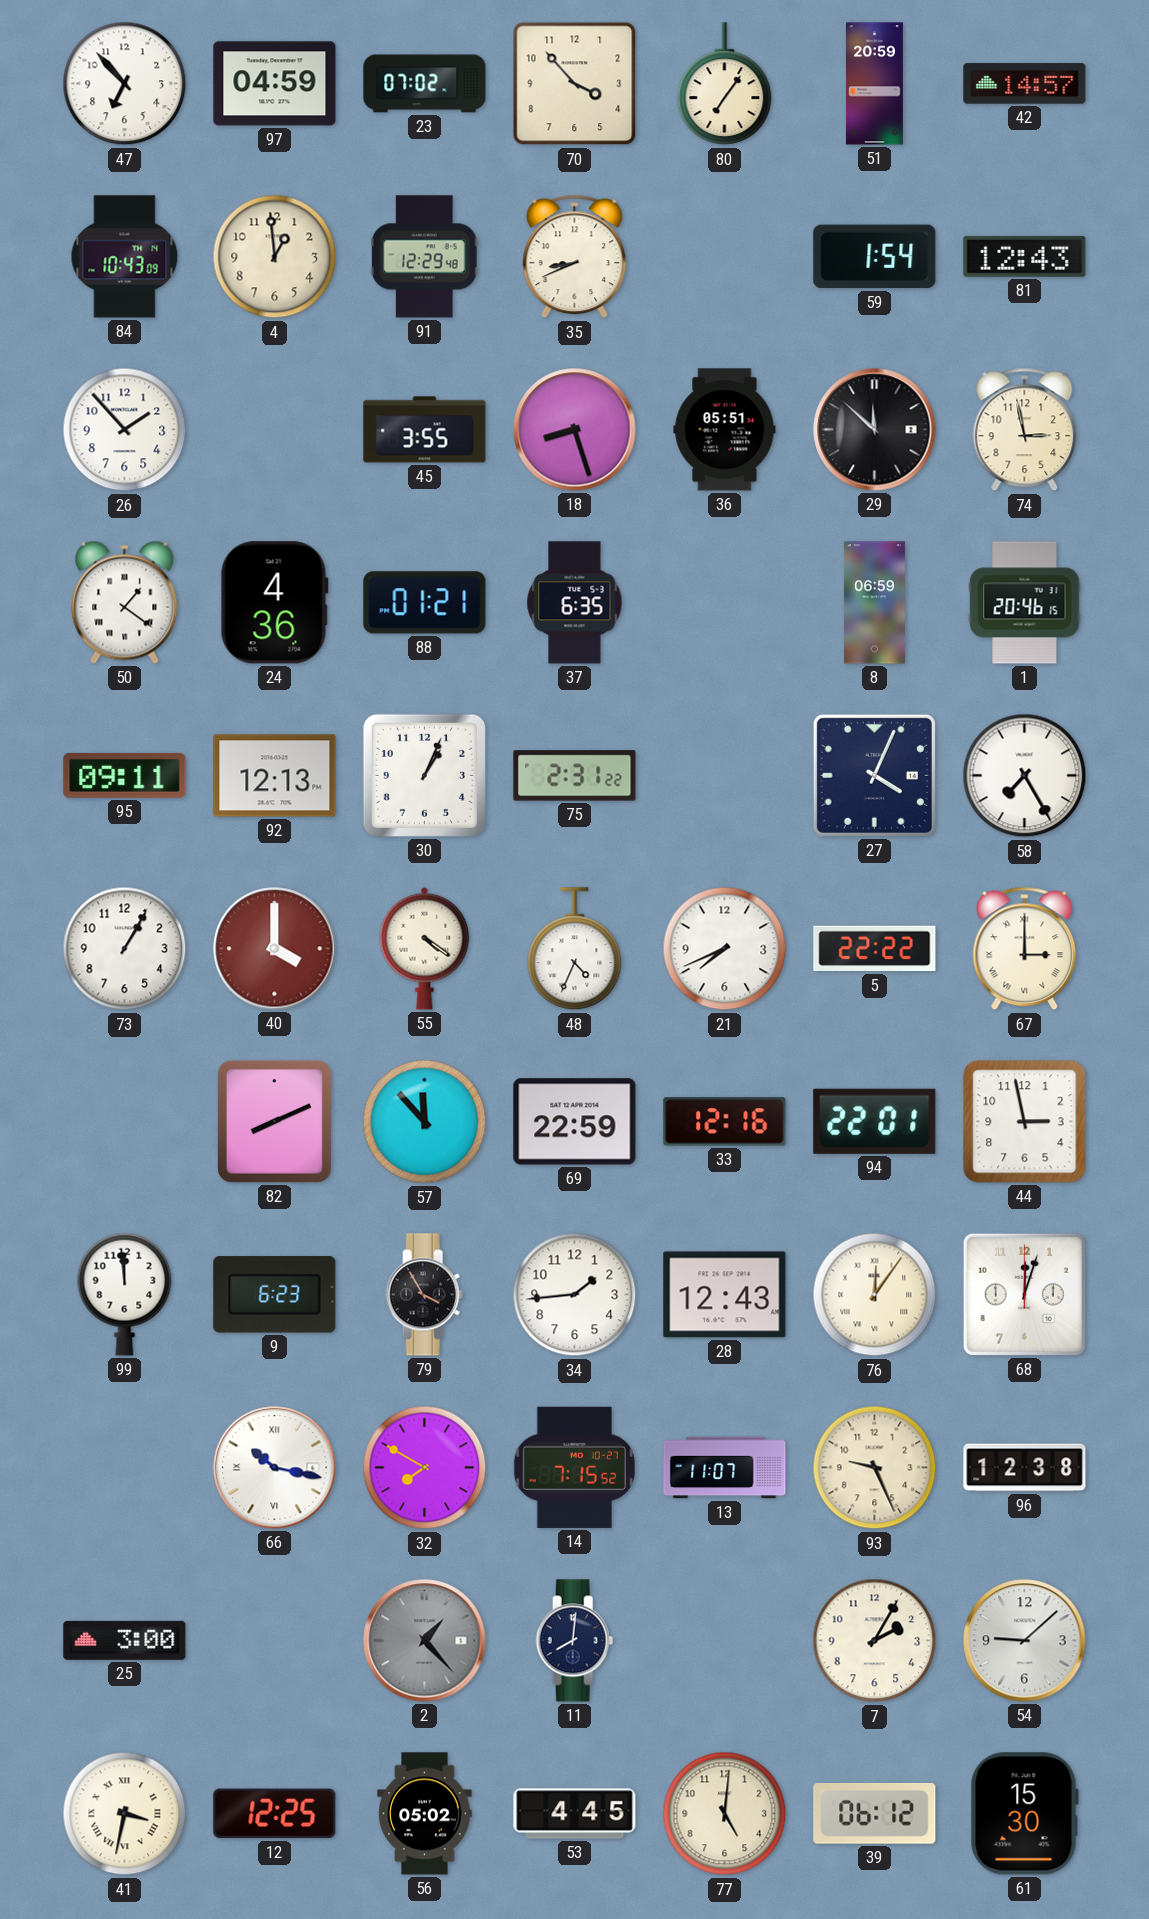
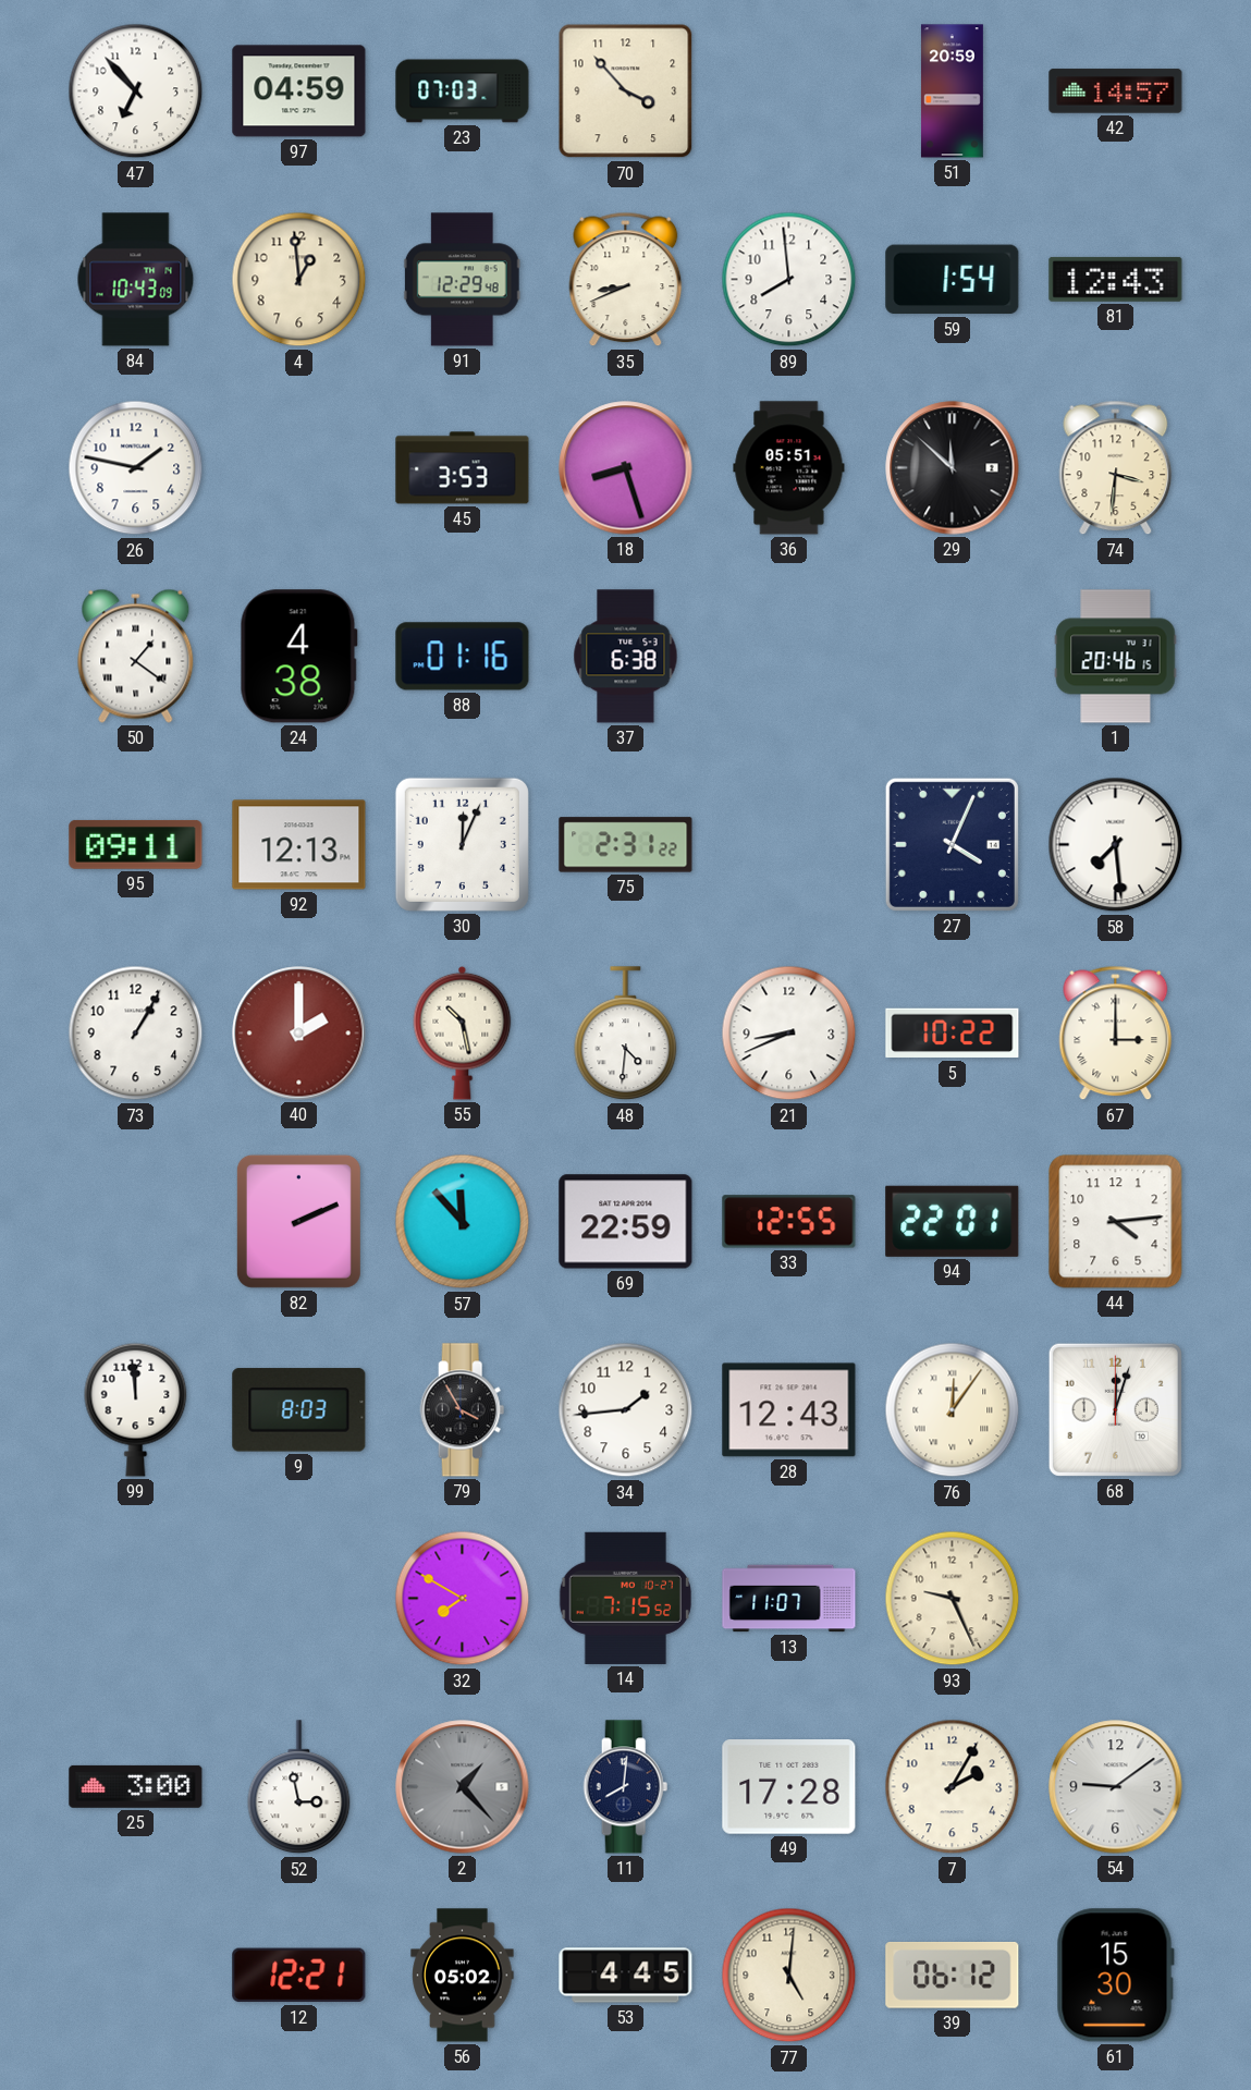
23: 07:02 -> 07:03 (463, 91)
80: 7:06 -> none (725, 84)
89: none -> 7:59 (789, 280)
26: 1:53 -> 1:47 (136, 468)
45: 3:55 -> 3:53 (463, 468)
74: 2:58 -> 3:31 (1116, 468)
24: 4:36 -> 4:38 (298, 657)
88: 01:21 -> 01:16 (463, 657)
37: 6:35 -> 6:38 (626, 657)
8: 06:59 -> none (874, 603)
30: 1:04 -> 12:04 (462, 844)
58: 7:25 -> 7:29 (1116, 845)
40: 4:00 -> 2:00 (299, 1034)
55: 4:21 -> 10:28 (463, 1032)
48: 4:34 -> 4:31 (626, 1034)
21: 7:41 -> 8:41 (789, 1034)
5: 22:22 -> 10:22 (953, 1034)
82: 8:11 -> 2:11 (298, 1221)
33: 12:16 -> 12:55 (789, 1222)
44: 2:58 -> 4:14 (1116, 1222)
9: 6:23 -> 8:03 (299, 1410)
66: 10:17 -> none (275, 1468)
96: 12:38 -> none (1025, 1468)
52: none -> 2:58 (299, 1787)
49: none -> 17:28 (789, 1787)
54: 9:08 -> 9:09 (1116, 1787)
41: 3:32 -> none (125, 1814)
12: 12:25 -> 12:21 (299, 1976)
